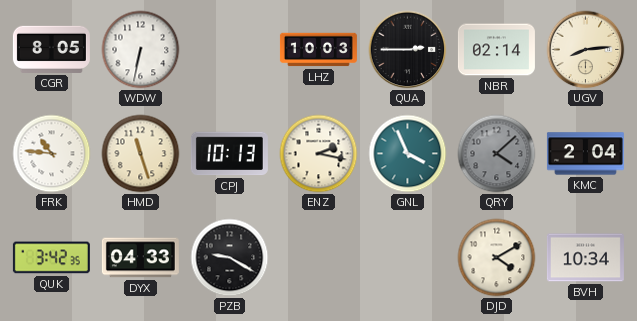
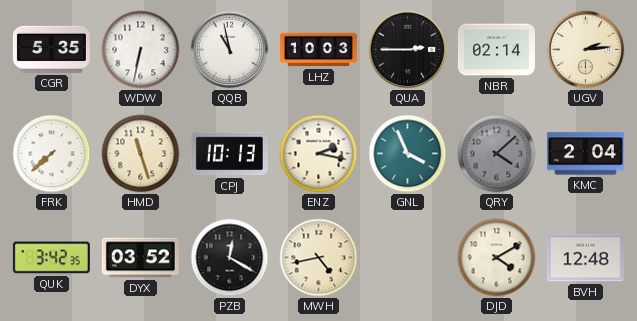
CGR: 8:05 -> 5:35 (51, 49)
QQB: none -> 10:58 (230, 50)
UGV: 8:14 -> 2:14 (586, 50)
FRK: 10:46 -> 7:38 (52, 154)
DYX: 04:33 -> 03:52 (140, 258)
PZB: 9:20 -> 12:20 (230, 258)
MWH: none -> 4:43 (319, 258)
BVH: 10:34 -> 12:48 (585, 258)
